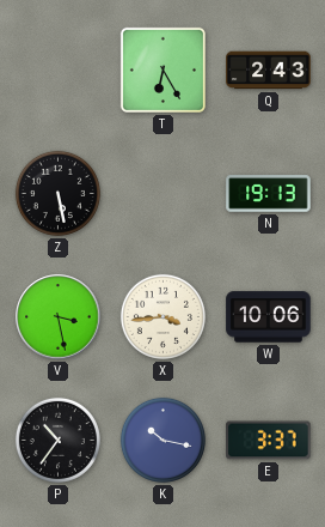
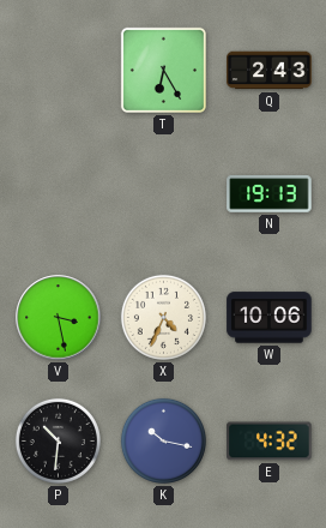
Z: 5:28 -> none (57, 193)
X: 3:44 -> 4:34 (163, 317)
P: 10:36 -> 10:31 (58, 440)
E: 3:37 -> 4:32 (270, 442)
